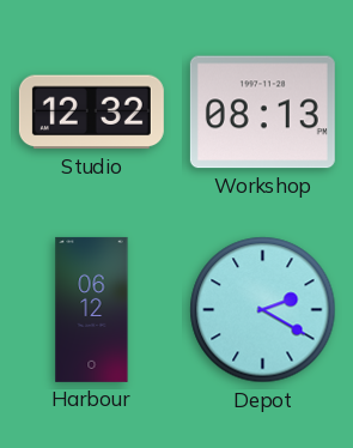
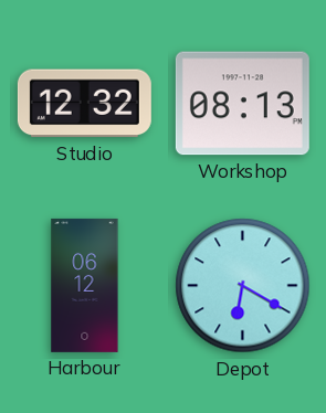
Depot: 2:20 -> 6:20 (243, 286)
